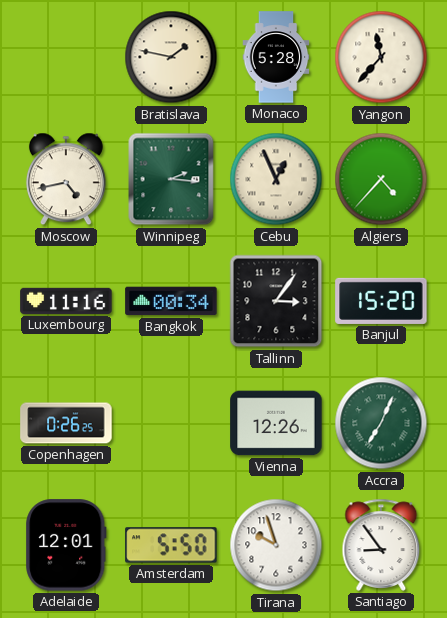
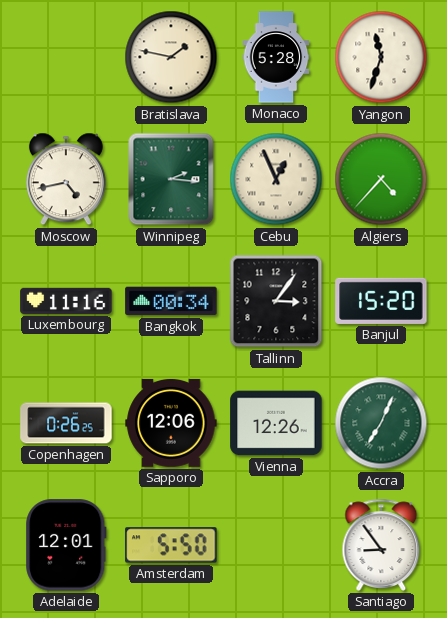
Yangon: 11:37 -> 11:33 (381, 57)
Sapporo: none -> 12:06 (171, 423)
Tirana: 9:57 -> none (276, 545)
